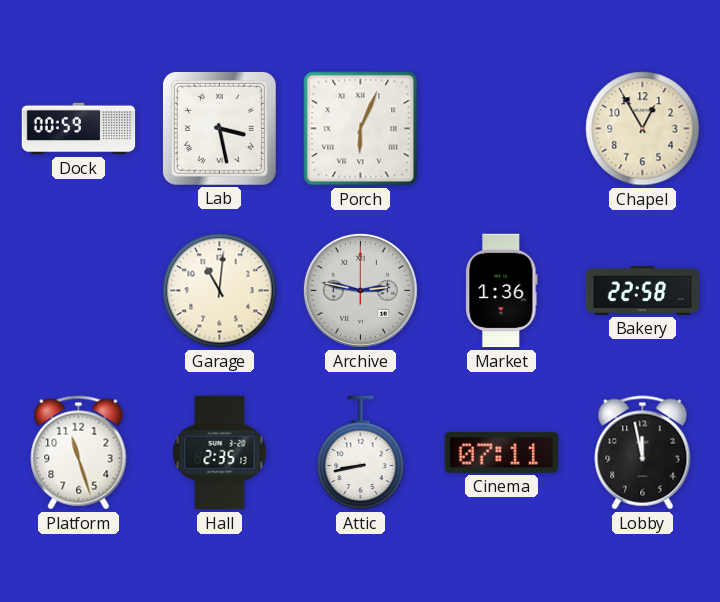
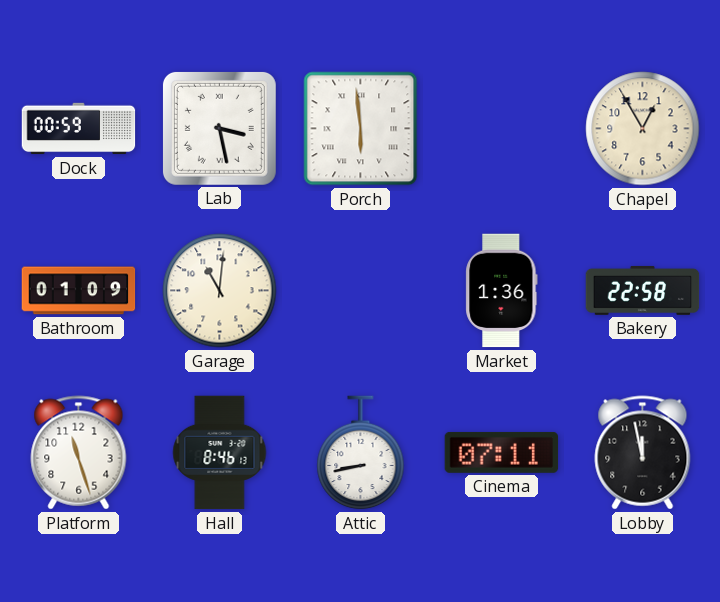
Porch: 6:04 -> 5:59 (361, 129)
Bathroom: none -> 01:09 (79, 291)
Archive: 2:47 -> none (360, 290)
Hall: 2:35 -> 8:46 (220, 453)
